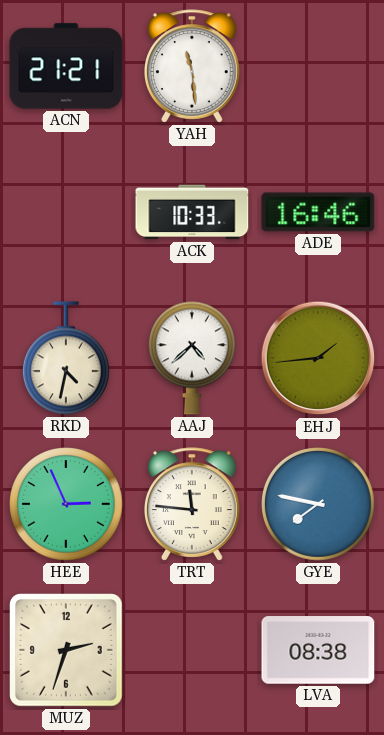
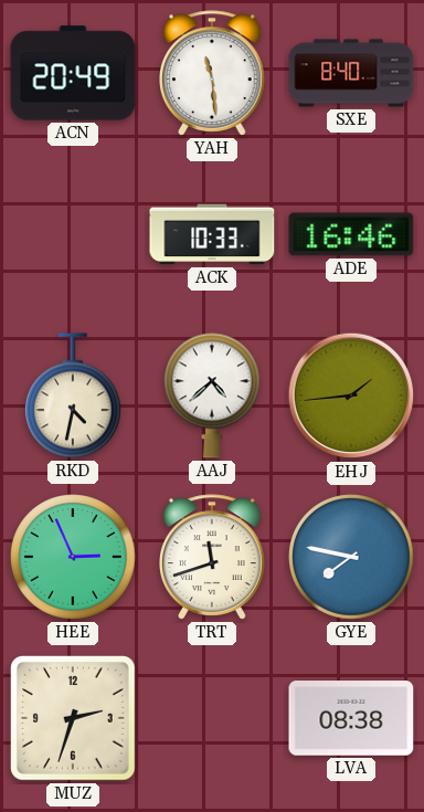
ACN: 21:21 -> 20:49 (73, 73)
SXE: none -> 8:40 (351, 73)
TRT: 11:46 -> 11:42 (213, 557)
